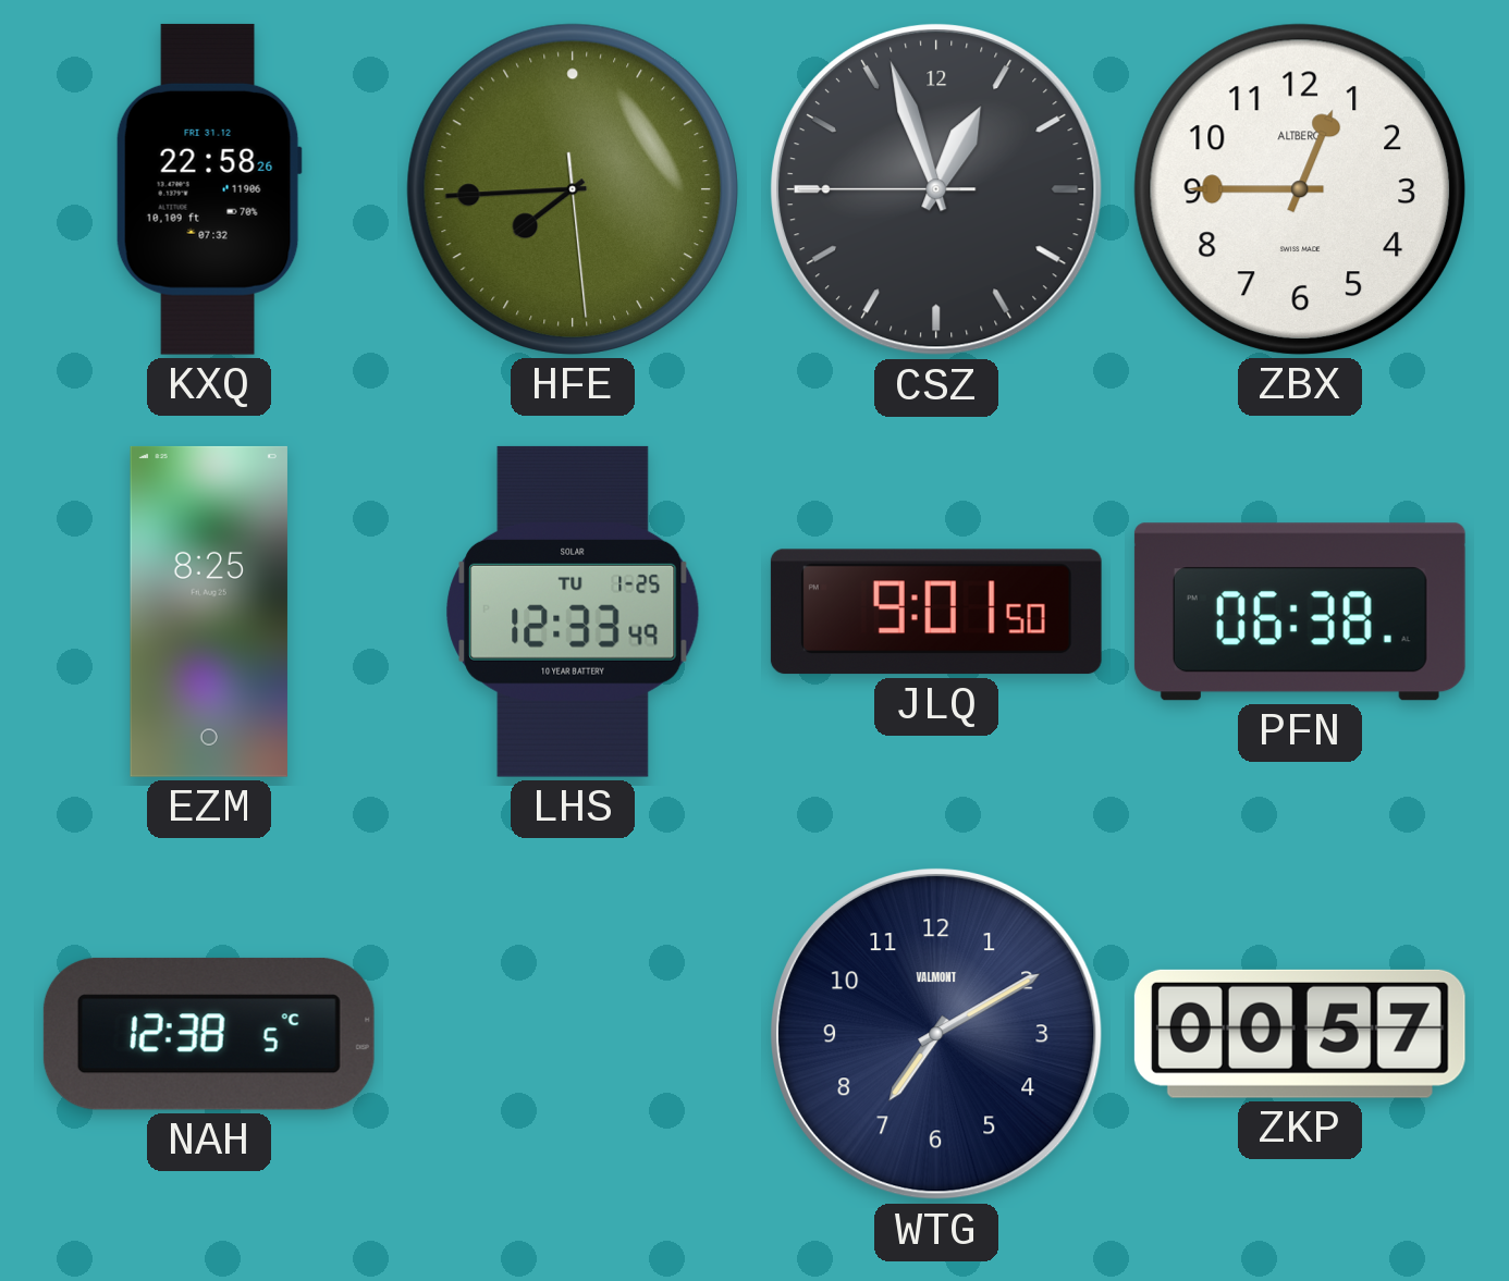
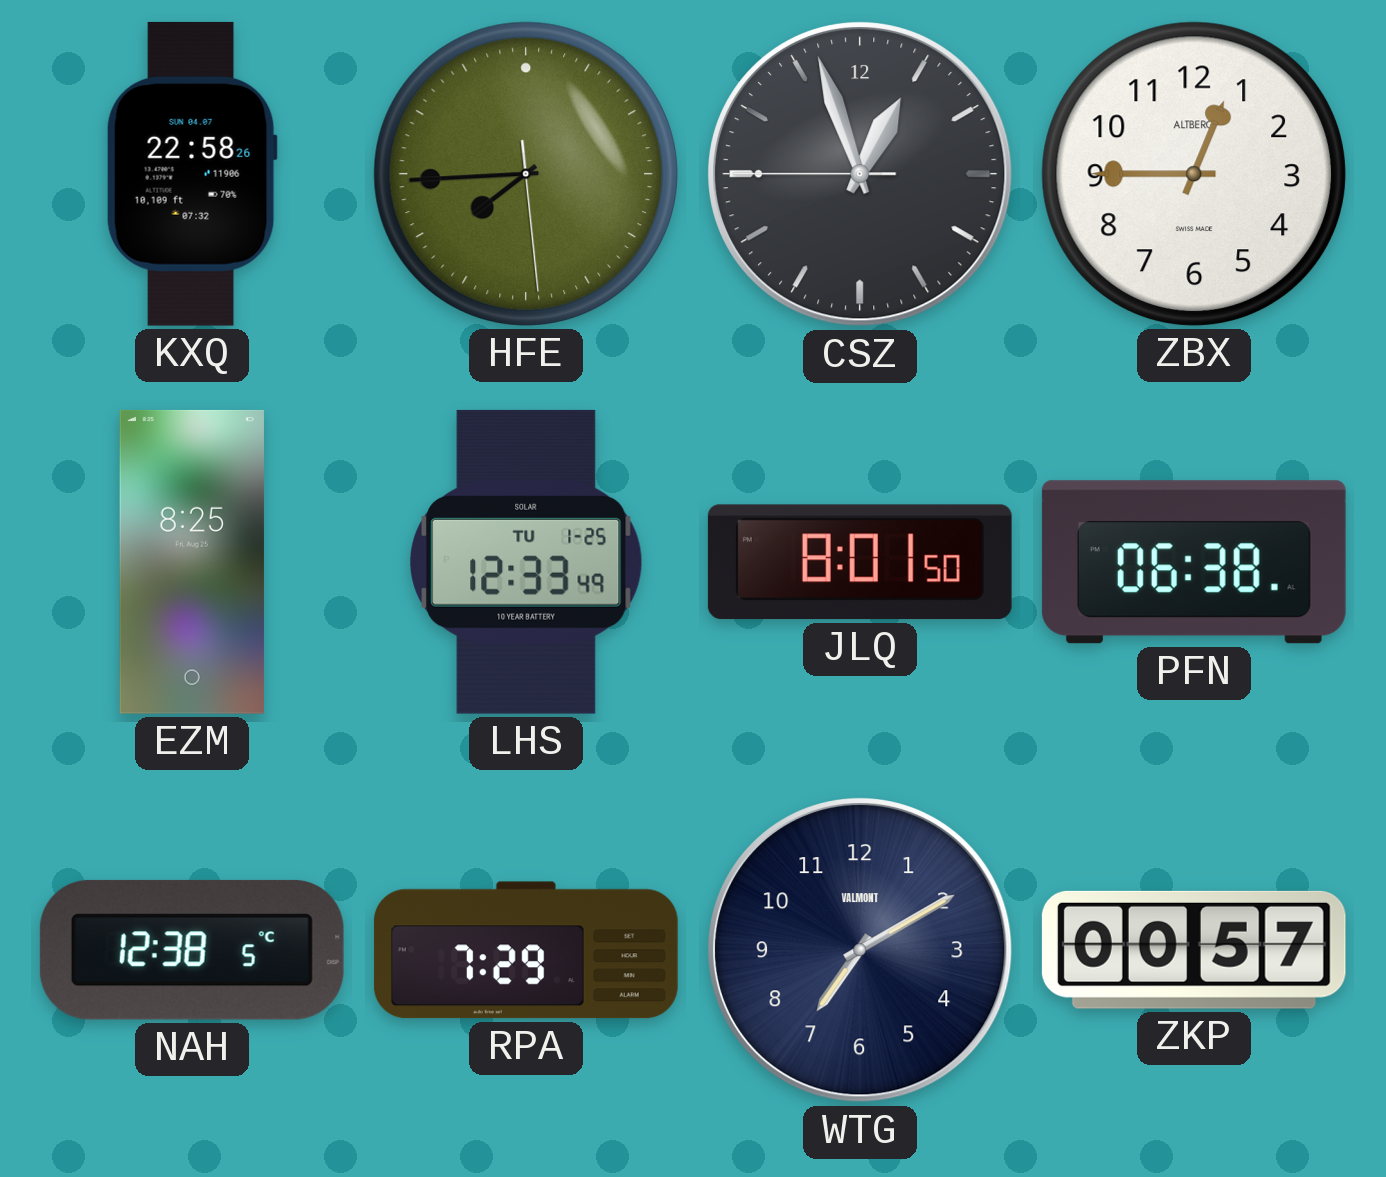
KXQ date: FRI 31.12 -> SUN 04.07 (192, 174)
JLQ: 9:01 -> 8:01 (860, 562)
RPA: none -> 7:29 (526, 950)
